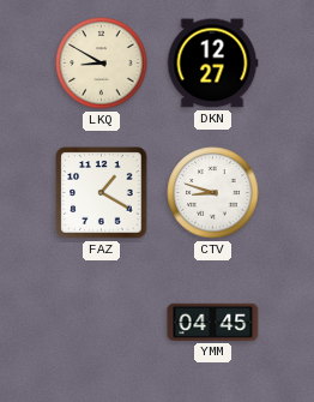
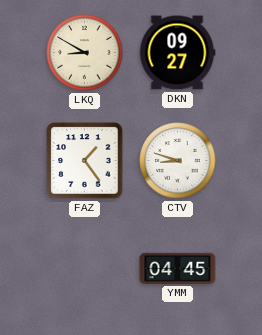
DKN: 12:27 -> 09:27 (177, 53)
FAZ: 1:20 -> 1:24 (85, 161)
